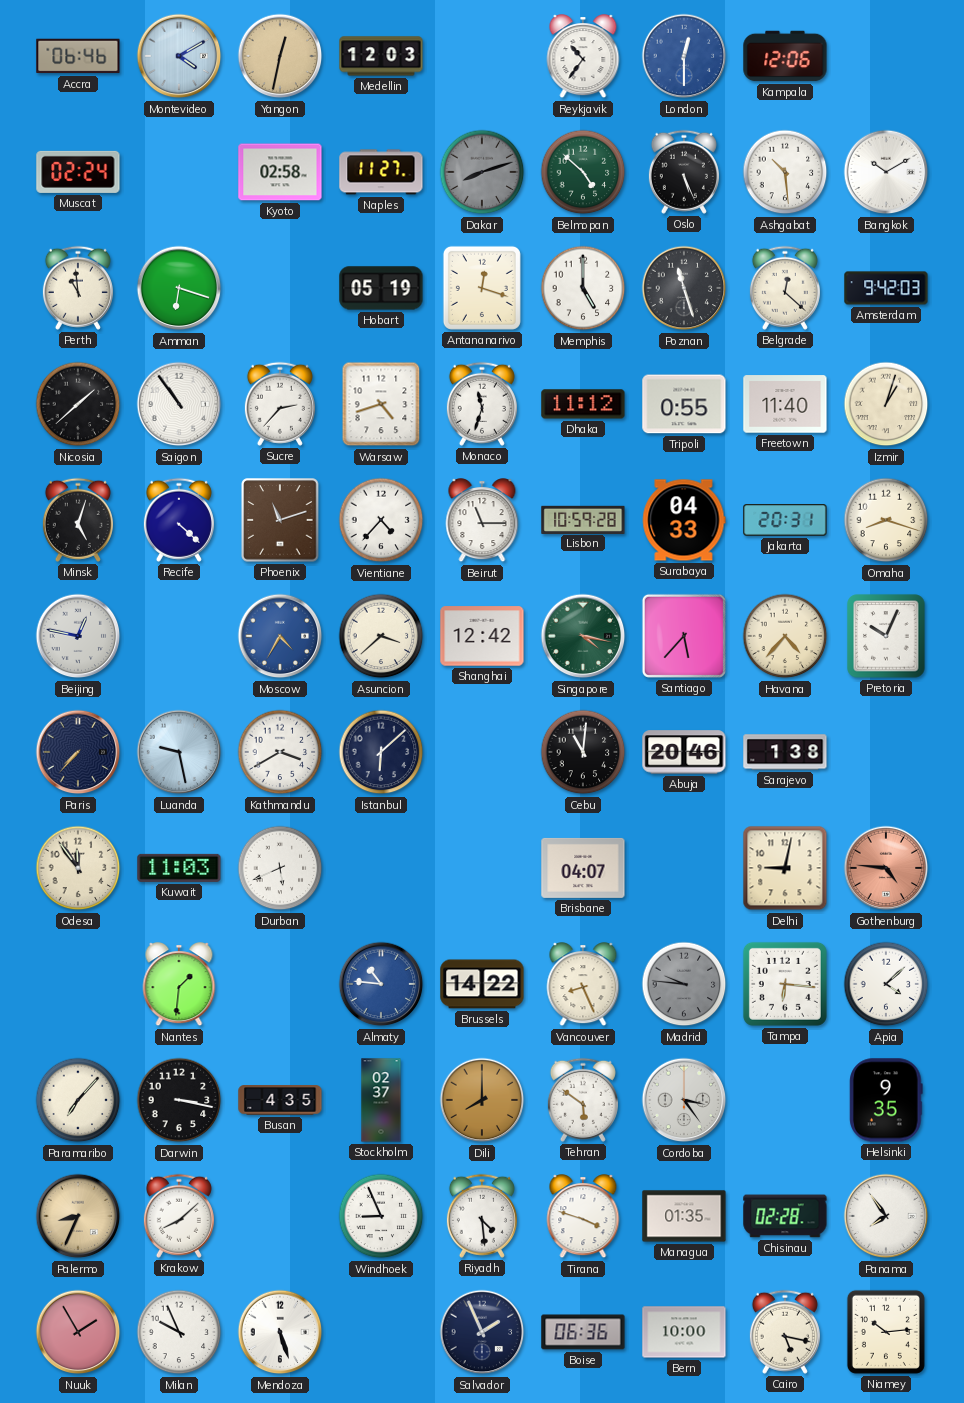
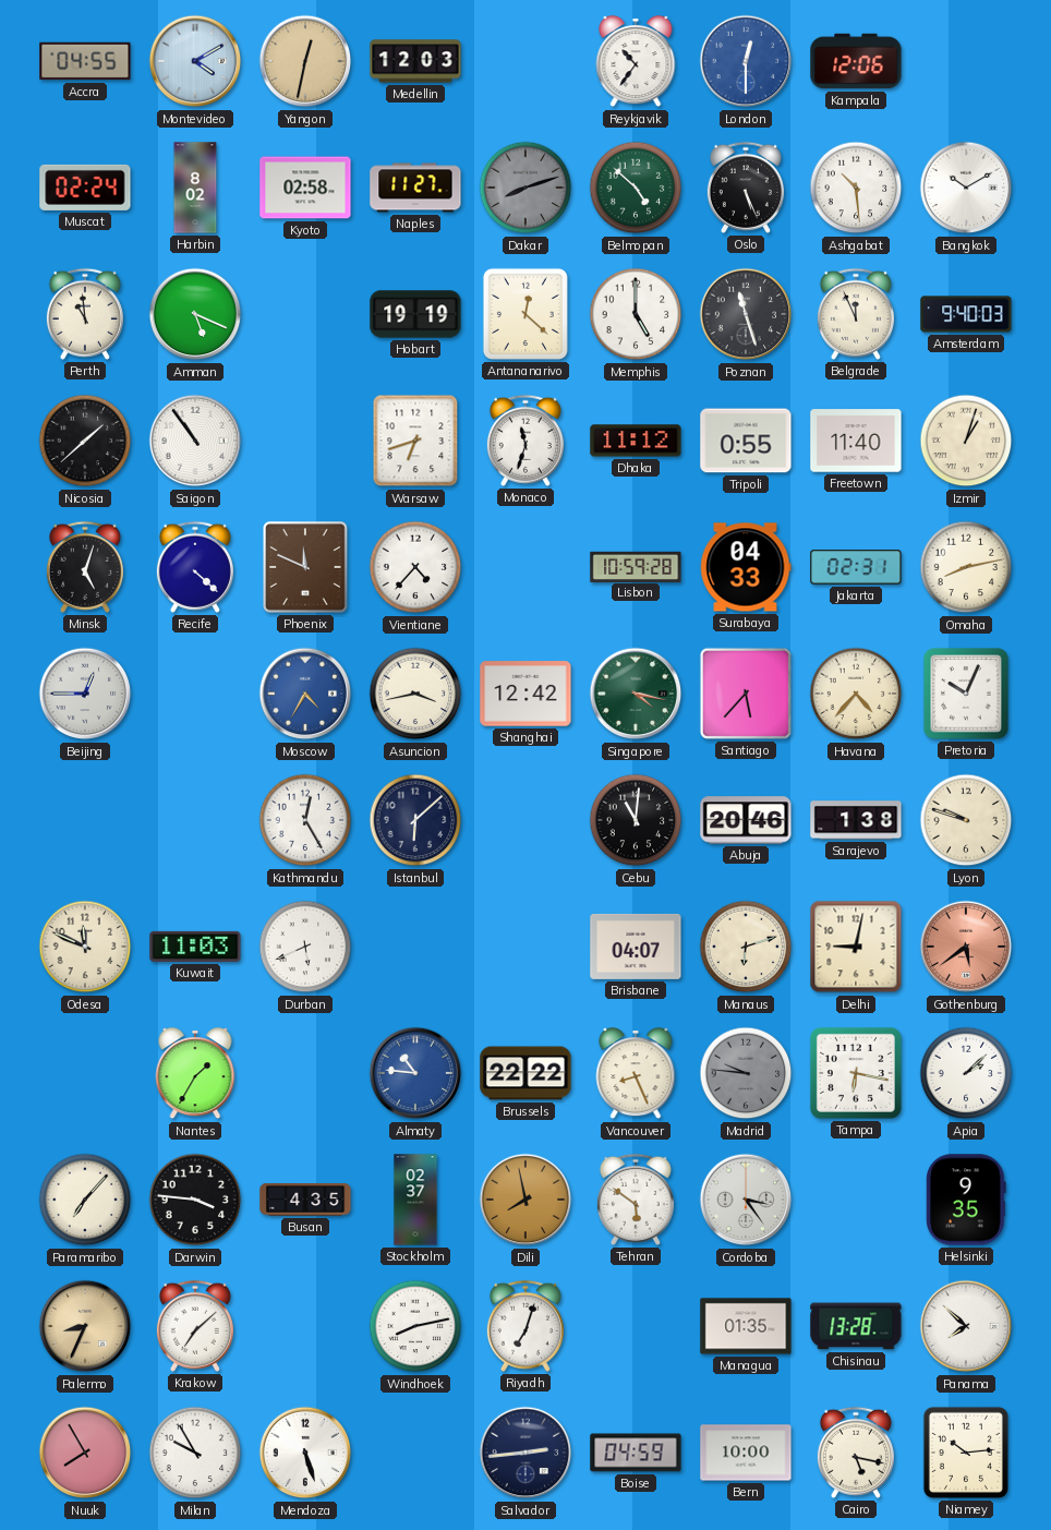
Accra: 06:46 -> 04:55 (85, 61)
Harbin: none -> 8:02 (195, 188)
Amman: 6:18 -> 5:19 (195, 314)
Hobart: 05:19 -> 19:19 (415, 314)
Antananarivo: 12:18 -> 12:22 (525, 314)
Belgrade: 12:22 -> 11:56 (856, 314)
Amsterdam: 9:42 -> 9:40 (966, 314)
Sucre: 2:37 -> none (280, 404)
Warsaw: 4:42 -> 6:42 (415, 441)
Phoenix: 11:12 -> 11:49 (305, 567)
Beirut: 11:15 -> none (482, 521)
Jakarta: 20:31 -> 02:31 (856, 567)
Omaha: 8:18 -> 8:13 (966, 567)
Beijing: 12:47 -> 12:45 (85, 694)
Asuncion: 3:38 -> 3:43 (415, 694)
Paris: 7:37 -> none (78, 752)
Luanda: 9:28 -> none (179, 752)
Kathmandu: 3:40 -> 12:25 (305, 820)
Lyon: none -> 9:48 (966, 820)
Odesa: 11:54 -> 11:49 (85, 947)
Manaus: none -> 6:12 (746, 947)
Gothenburg: 4:46 -> 5:39 (966, 947)
Nantes: 1:31 -> 1:35 (195, 1074)
Brussels: 14:22 -> 22:22 (525, 1073)
Tampa: 6:16 -> 6:17 (856, 1073)
Apia: 4:08 -> 2:08 (966, 1073)
Darwin: 3:17 -> 3:46 (195, 1200)
Dili: 8:00 -> 7:58 (525, 1200)
Krakow: 8:08 -> 7:08 (195, 1326)
Windhoek: 8:56 -> 8:13 (415, 1326)
Riyadh: 4:29 -> 7:03 (525, 1326)
Tirana: 3:48 -> none (583, 1217)
Chisinau: 02:28 -> 13:28 (856, 1326)
Panama: 7:54 -> 7:52 (966, 1326)
Nuuk: 1:55 -> 7:55 (85, 1453)
Milan: 9:56 -> 9:55 (195, 1453)
Salvador: 1:56 -> 2:44 (525, 1453)
Boise: 06:36 -> 04:59 (636, 1453)
